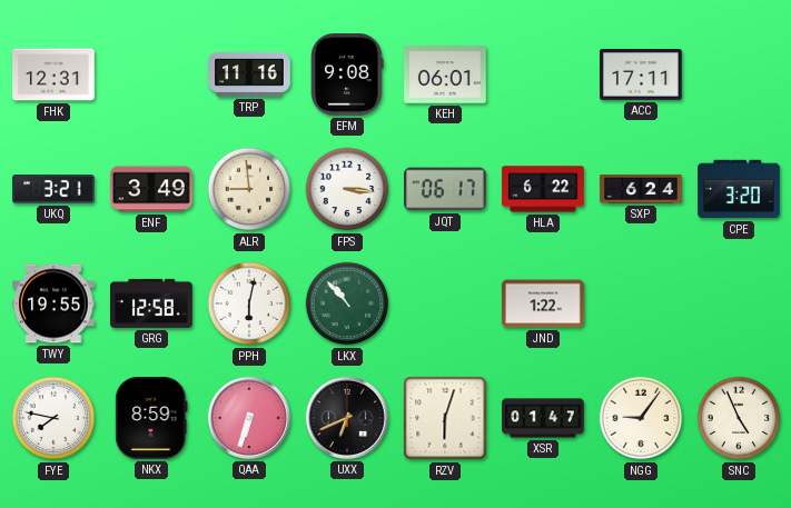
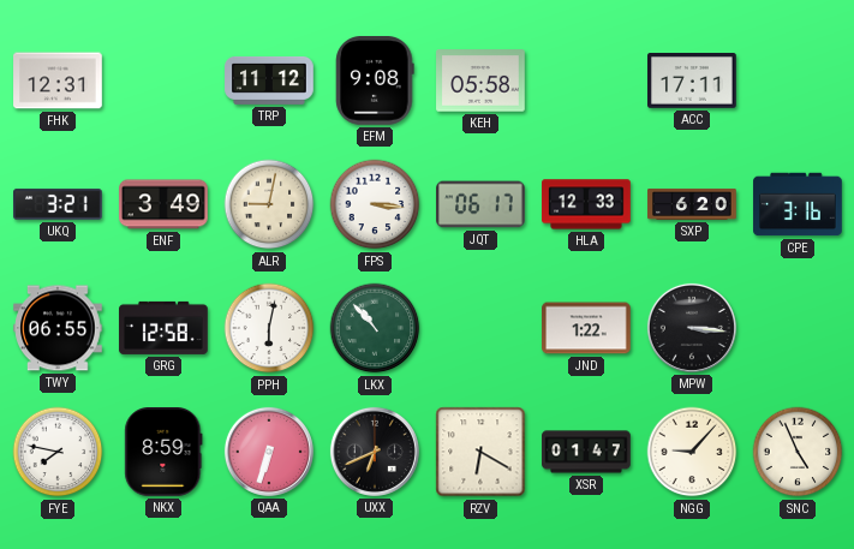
TRP: 11:16 -> 11:12 (269, 80)
KEH: 06:01 -> 05:58 (480, 80)
ALR: 8:59 -> 9:02 (269, 204)
HLA: 6:22 -> 12:33 (586, 204)
SXP: 6:24 -> 6:20 (692, 204)
CPE: 3:20 -> 3:16 (798, 204)
TWY: 19:55 -> 06:55 (58, 328)
MPW: none -> 3:16 (692, 328)
RZV: 6:03 -> 6:20 (480, 452)
NGG: 9:06 -> 9:07 (692, 452)
